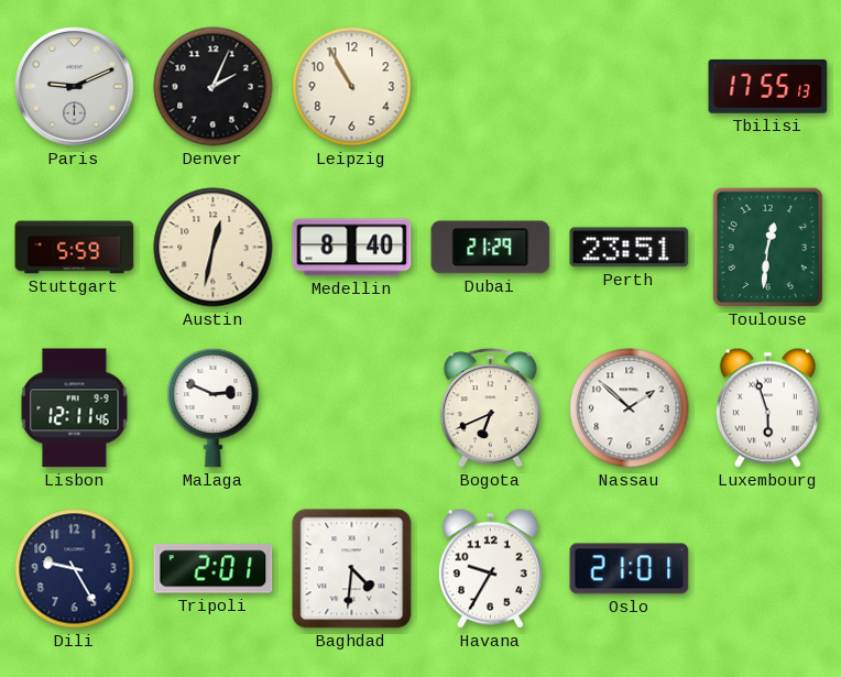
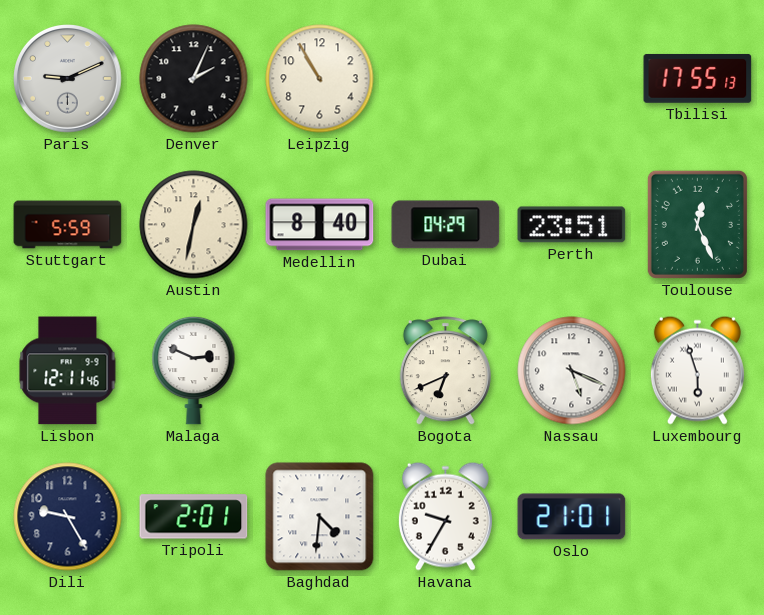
Dubai: 21:29 -> 04:29 (446, 225)
Toulouse: 12:31 -> 12:26 (697, 224)
Nassau: 1:52 -> 5:19 (572, 371)
